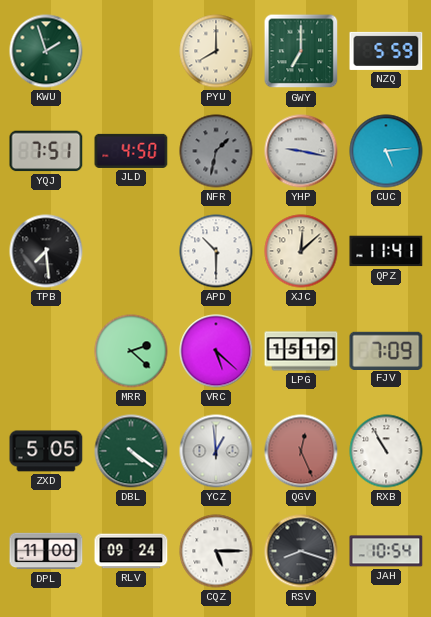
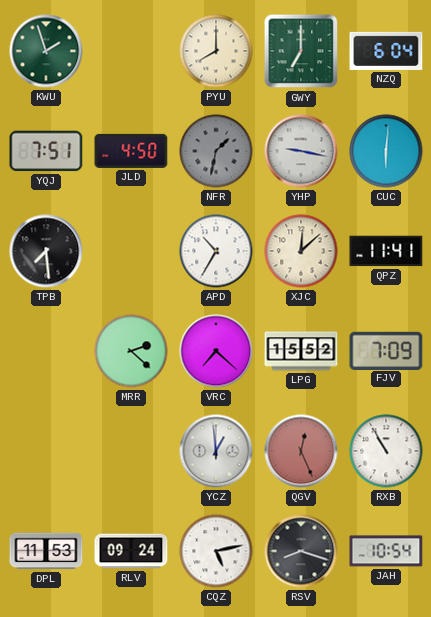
NZQ: 5:59 -> 6:04 (386, 51)
CUC: 5:14 -> 6:01 (386, 151)
APD: 10:30 -> 10:35 (216, 251)
VRC: 5:22 -> 7:22 (216, 351)
LPG: 15:19 -> 15:52 (301, 351)
ZXD: 5:05 -> none (46, 451)
DBL: 4:21 -> none (131, 451)
DPL: 11:00 -> 11:53 (46, 551)
CQZ: 5:15 -> 5:13 (216, 551)
